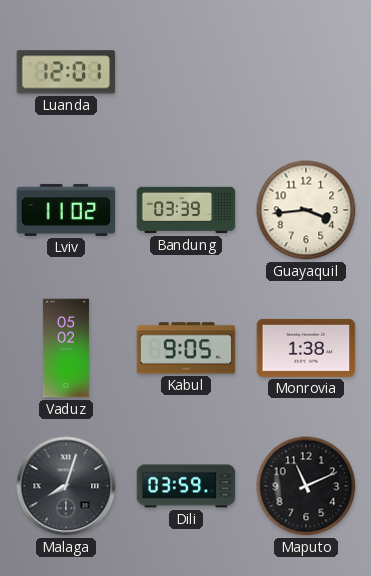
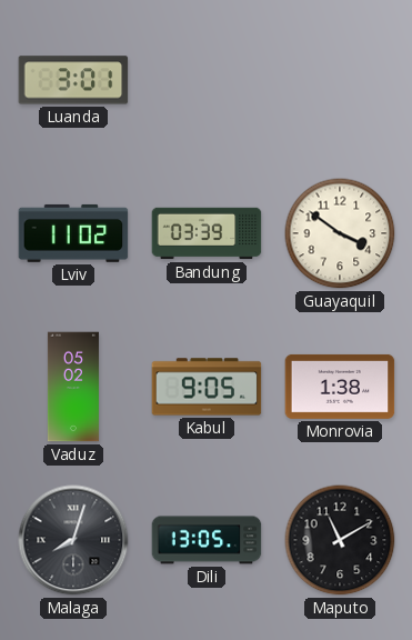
Luanda: 12:01 -> 3:01 (73, 80)
Guayaquil: 3:44 -> 3:51 (340, 233)
Dili: 03:59 -> 13:05 (207, 540)
Maputo: 11:11 -> 11:10 (340, 540)
